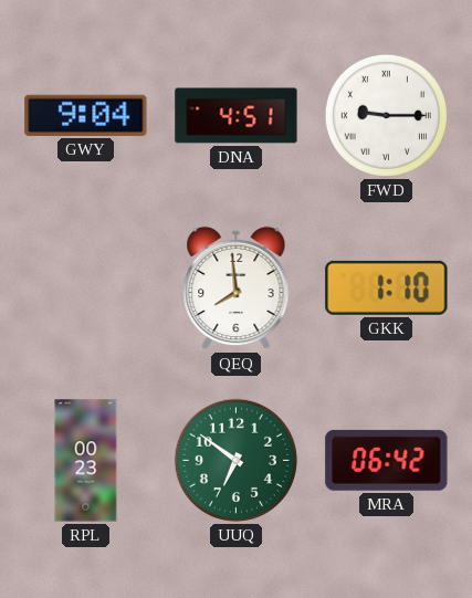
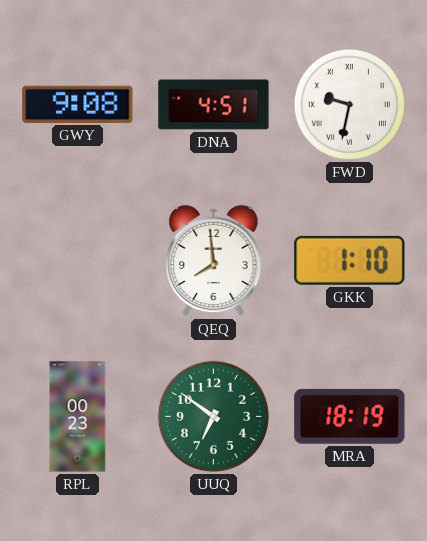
GWY: 9:04 -> 9:08 (78, 104)
FWD: 9:15 -> 9:32 (349, 104)
MRA: 06:42 -> 18:19 (350, 416)
